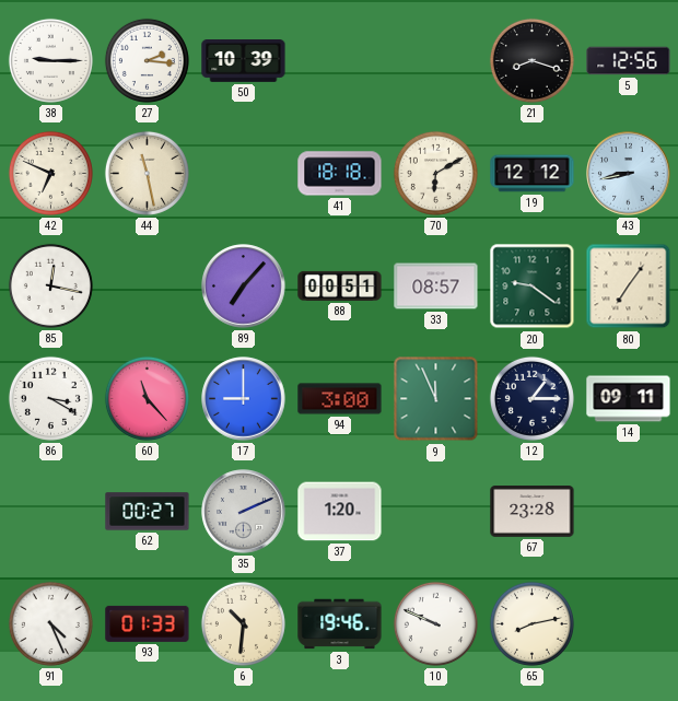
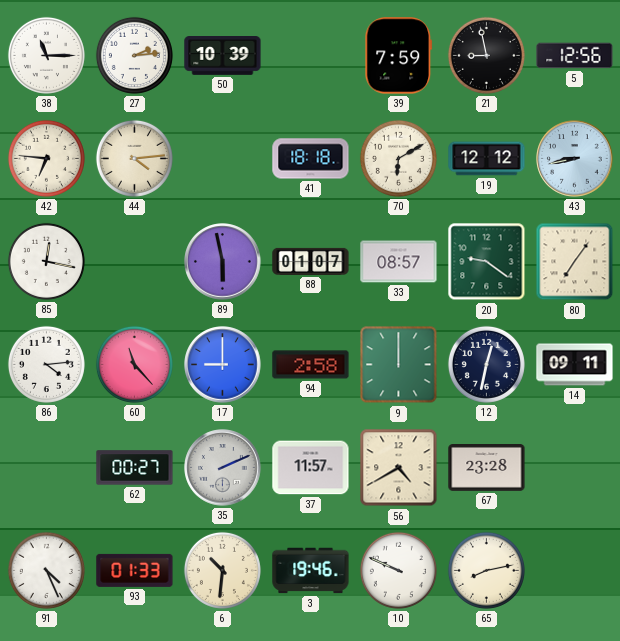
38: 9:15 -> 11:15 (46, 55)
27: 2:16 -> 2:14 (134, 55)
39: none -> 7:59 (399, 56)
21: 8:18 -> 8:58 (486, 55)
42: 6:49 -> 6:46 (46, 158)
44: 11:28 -> 4:14 (134, 158)
89: 7:07 -> 5:58 (223, 262)
88: 00:51 -> 01:07 (311, 261)
86: 3:20 -> 4:14 (46, 364)
94: 3:00 -> 2:58 (311, 365)
9: 11:56 -> 12:00 (399, 365)
12: 1:15 -> 12:32 (486, 364)
37: 1:20 -> 11:57 (311, 468)
56: none -> 4:40 (399, 468)
